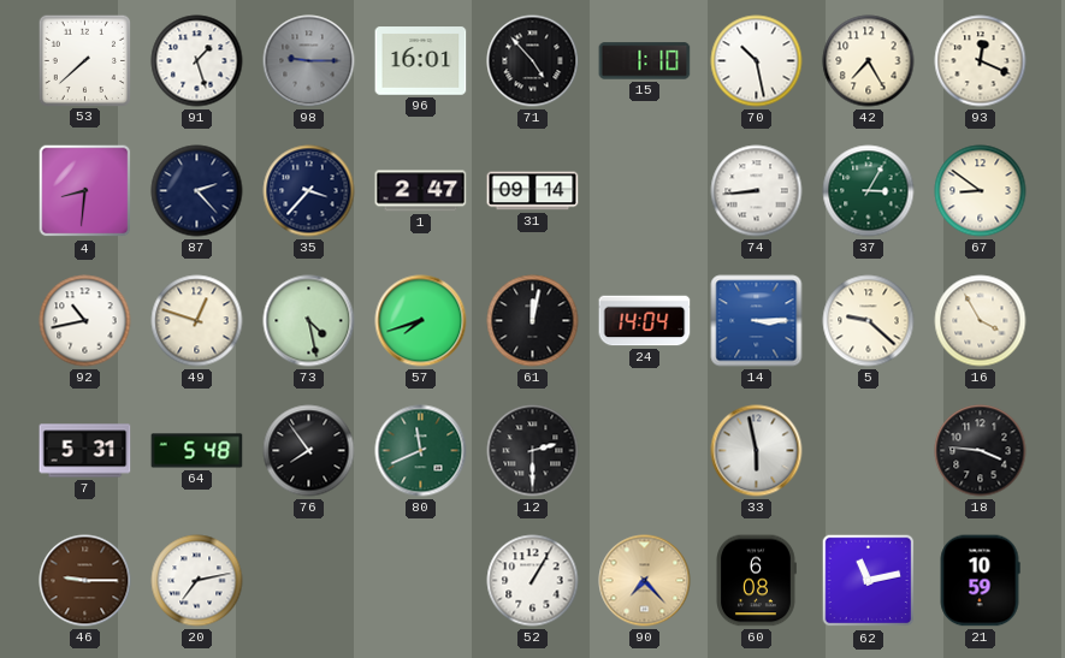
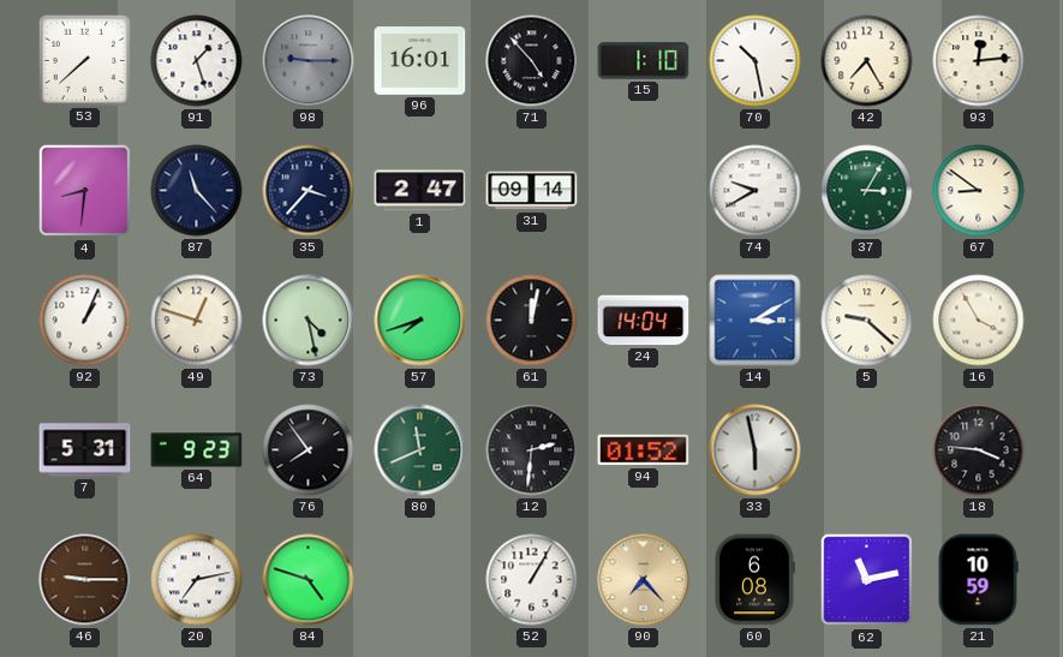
93: 12:19 -> 12:14 (979, 61)
87: 2:23 -> 11:23 (197, 191)
74: 8:44 -> 9:40 (756, 191)
92: 10:43 -> 1:04 (85, 321)
14: 3:15 -> 3:10 (756, 321)
64: 5:48 -> 9:23 (197, 450)
12: 2:30 -> 2:31 (532, 450)
94: none -> 01:52 (644, 450)
84: none -> 4:48 (309, 580)
